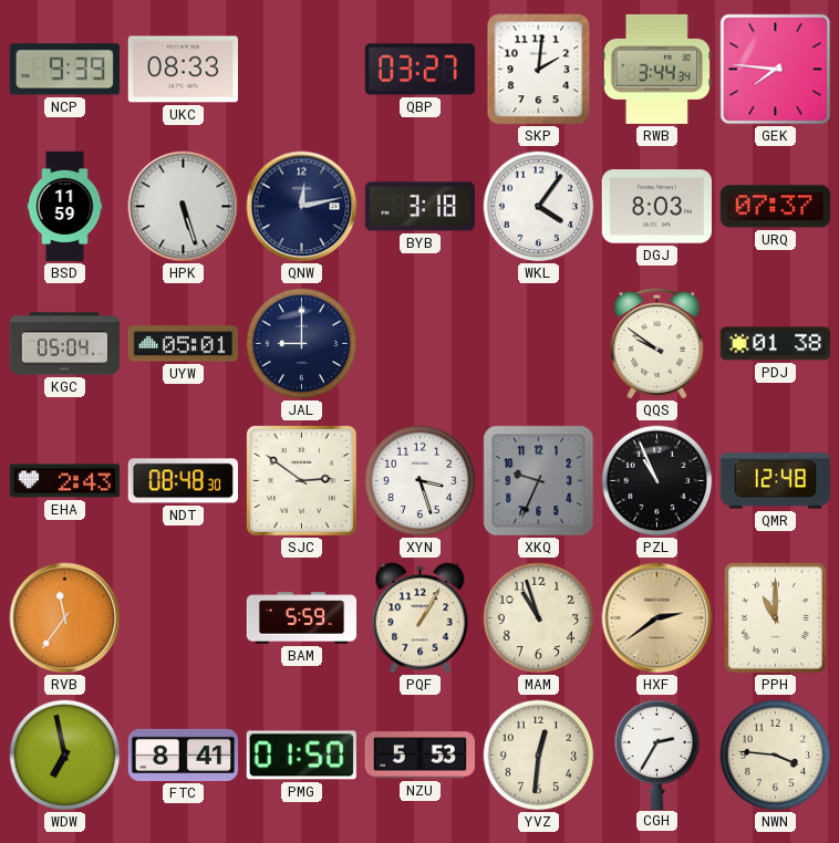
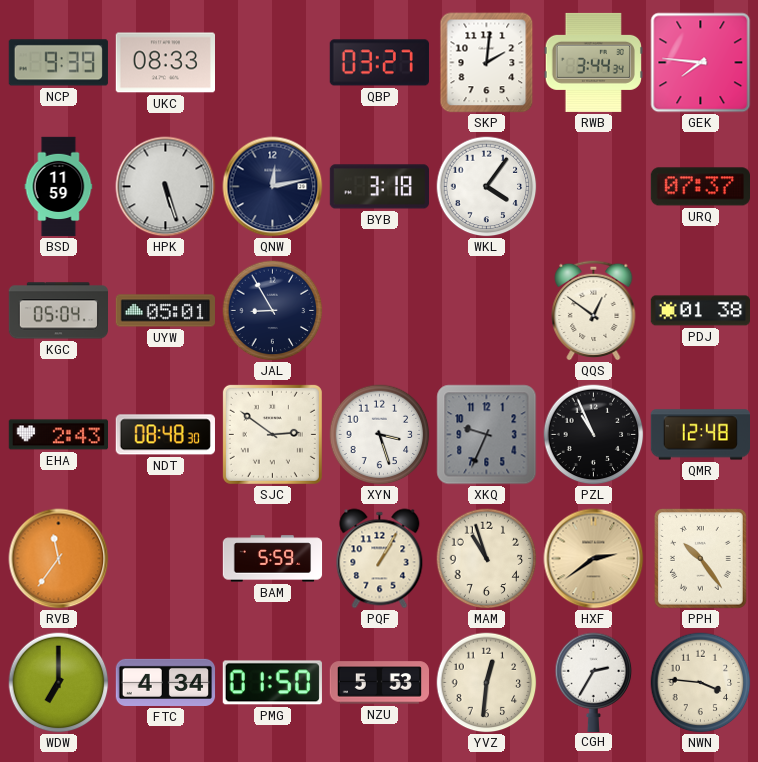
DGJ: 8:03 -> none (656, 207)
JAL: 9:00 -> 8:55 (273, 311)
QQS: 9:51 -> 12:51 (594, 310)
PPH: 11:00 -> 10:24 (701, 559)
WDW: 6:58 -> 7:00 (59, 683)
FTC: 8:41 -> 4:34 (166, 682)
